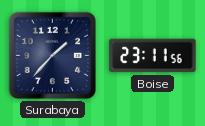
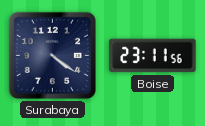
Surabaya: 1:37 -> 4:21 (52, 55)
